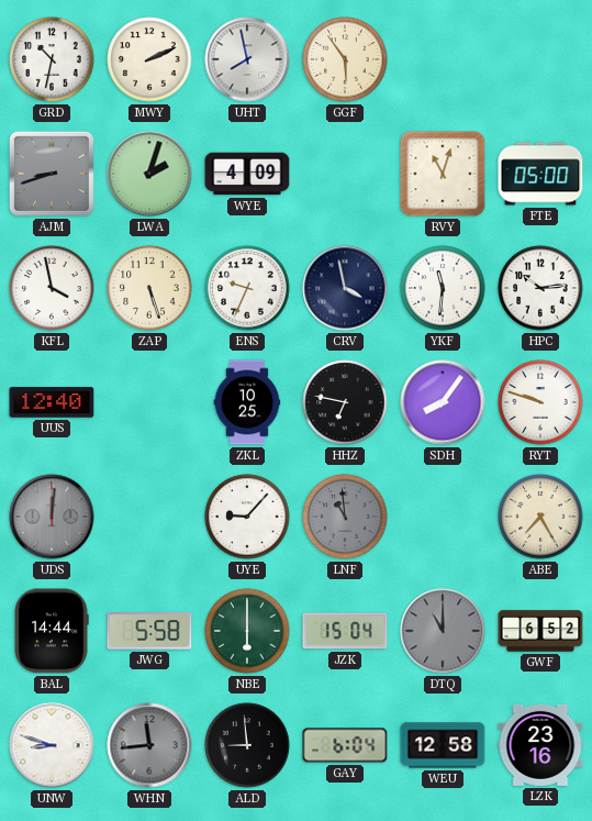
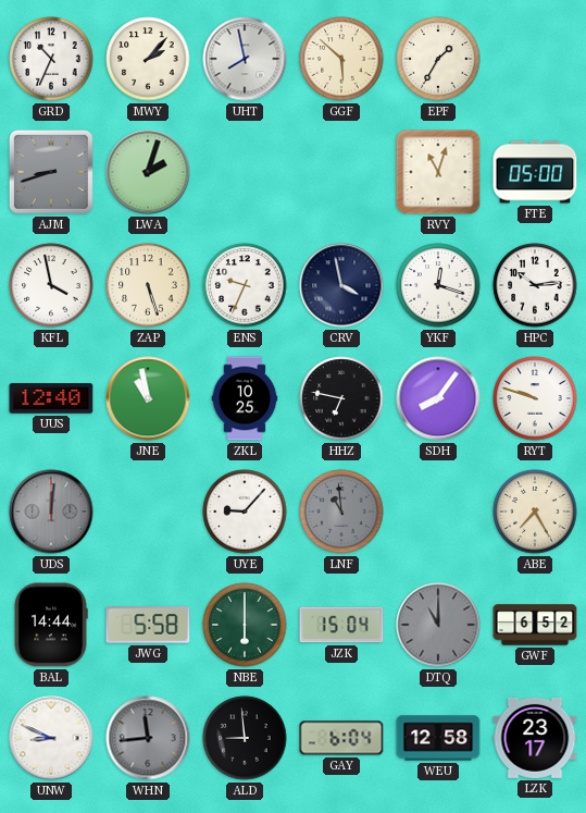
GRD: 10:32 -> 10:34 (51, 59)
MWY: 2:11 -> 2:07 (148, 59)
GGF: 5:54 -> 5:52 (341, 59)
EPF: none -> 1:35 (438, 59)
WYE: 4:09 -> none (247, 174)
YKF: 11:31 -> 12:18 (438, 285)
JNE: none -> 10:58 (148, 398)
UNW: 8:48 -> 8:49 (51, 738)
LZK: 23:16 -> 23:17 (535, 738)
